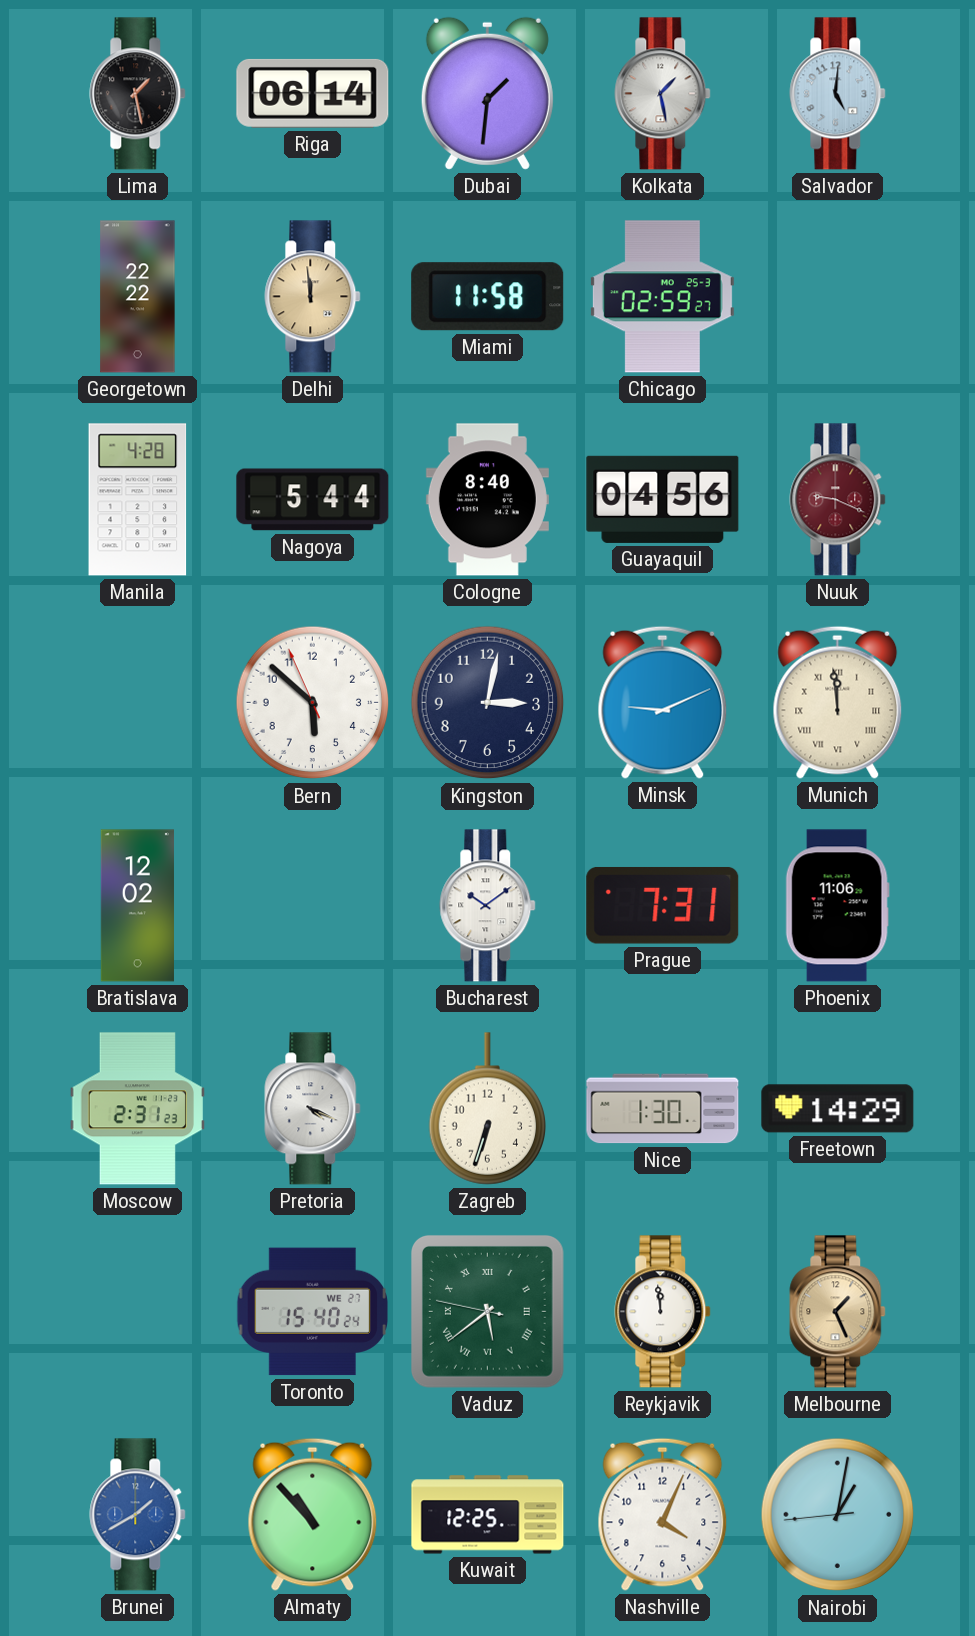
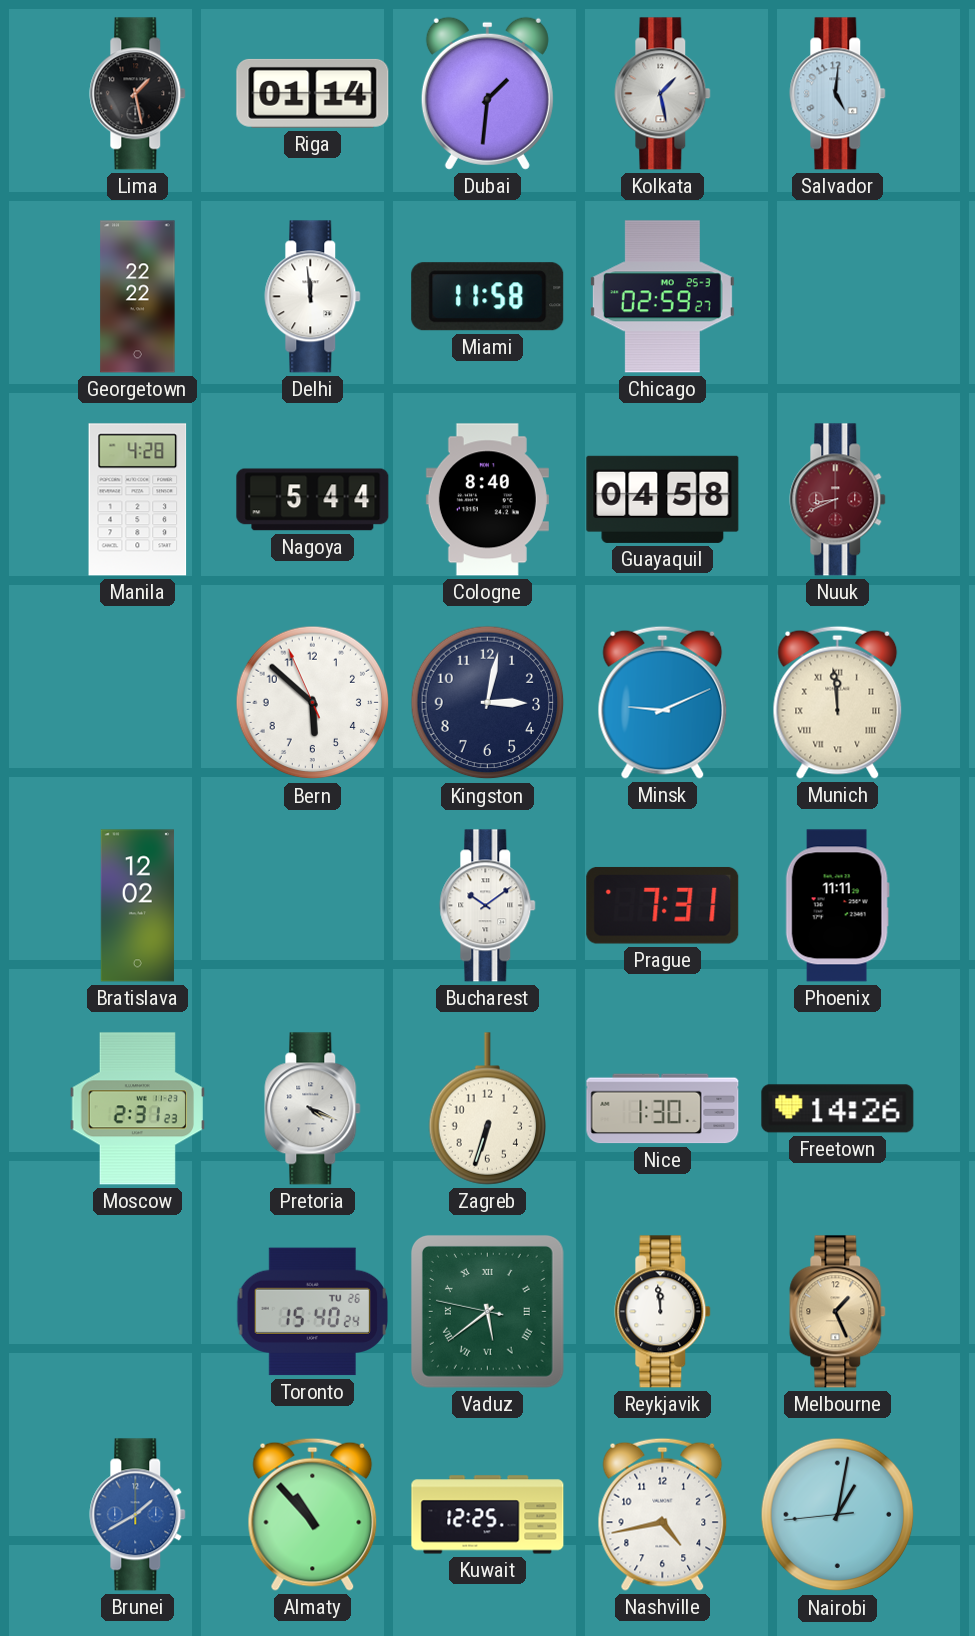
Riga: 06:14 -> 01:14 (313, 93)
Delhi dial: champagne -> white (313, 297)
Guayaquil: 04:56 -> 04:58 (663, 499)
Nuuk: 9:19 -> 8:41 (838, 500)
Phoenix: 11:06 -> 11:11 (837, 906)
Freetown: 14:29 -> 14:26 (838, 1109)
Toronto date: WE 27 -> TU 26 (312, 1312)
Nashville: 4:04 -> 4:43 (663, 1514)
